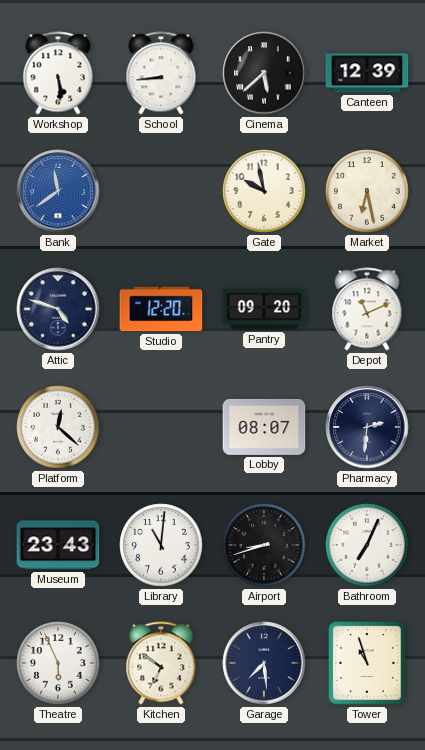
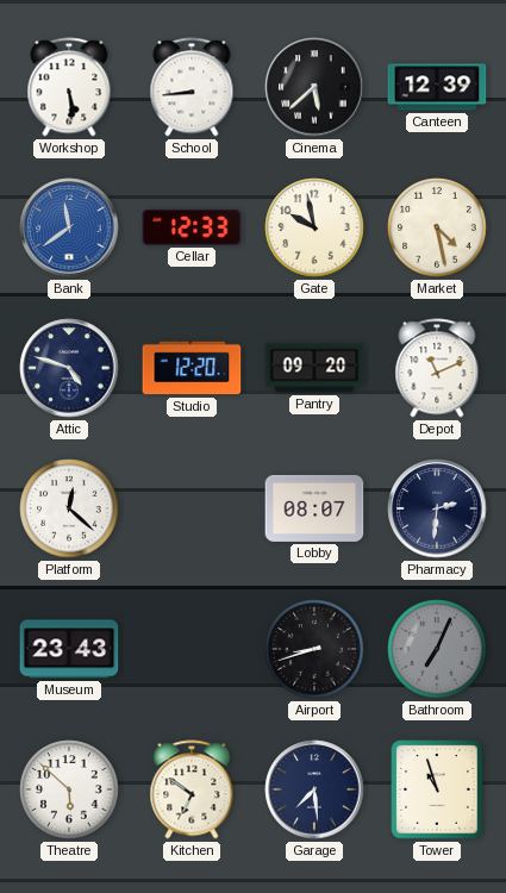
Cellar: none -> 12:33 (192, 227)
Market: 6:28 -> 4:28 (437, 227)
Library: 11:01 -> none (161, 545)
Bathroom dial: white -> grey (437, 649)
Theatre: 5:56 -> 5:52 (69, 789)
